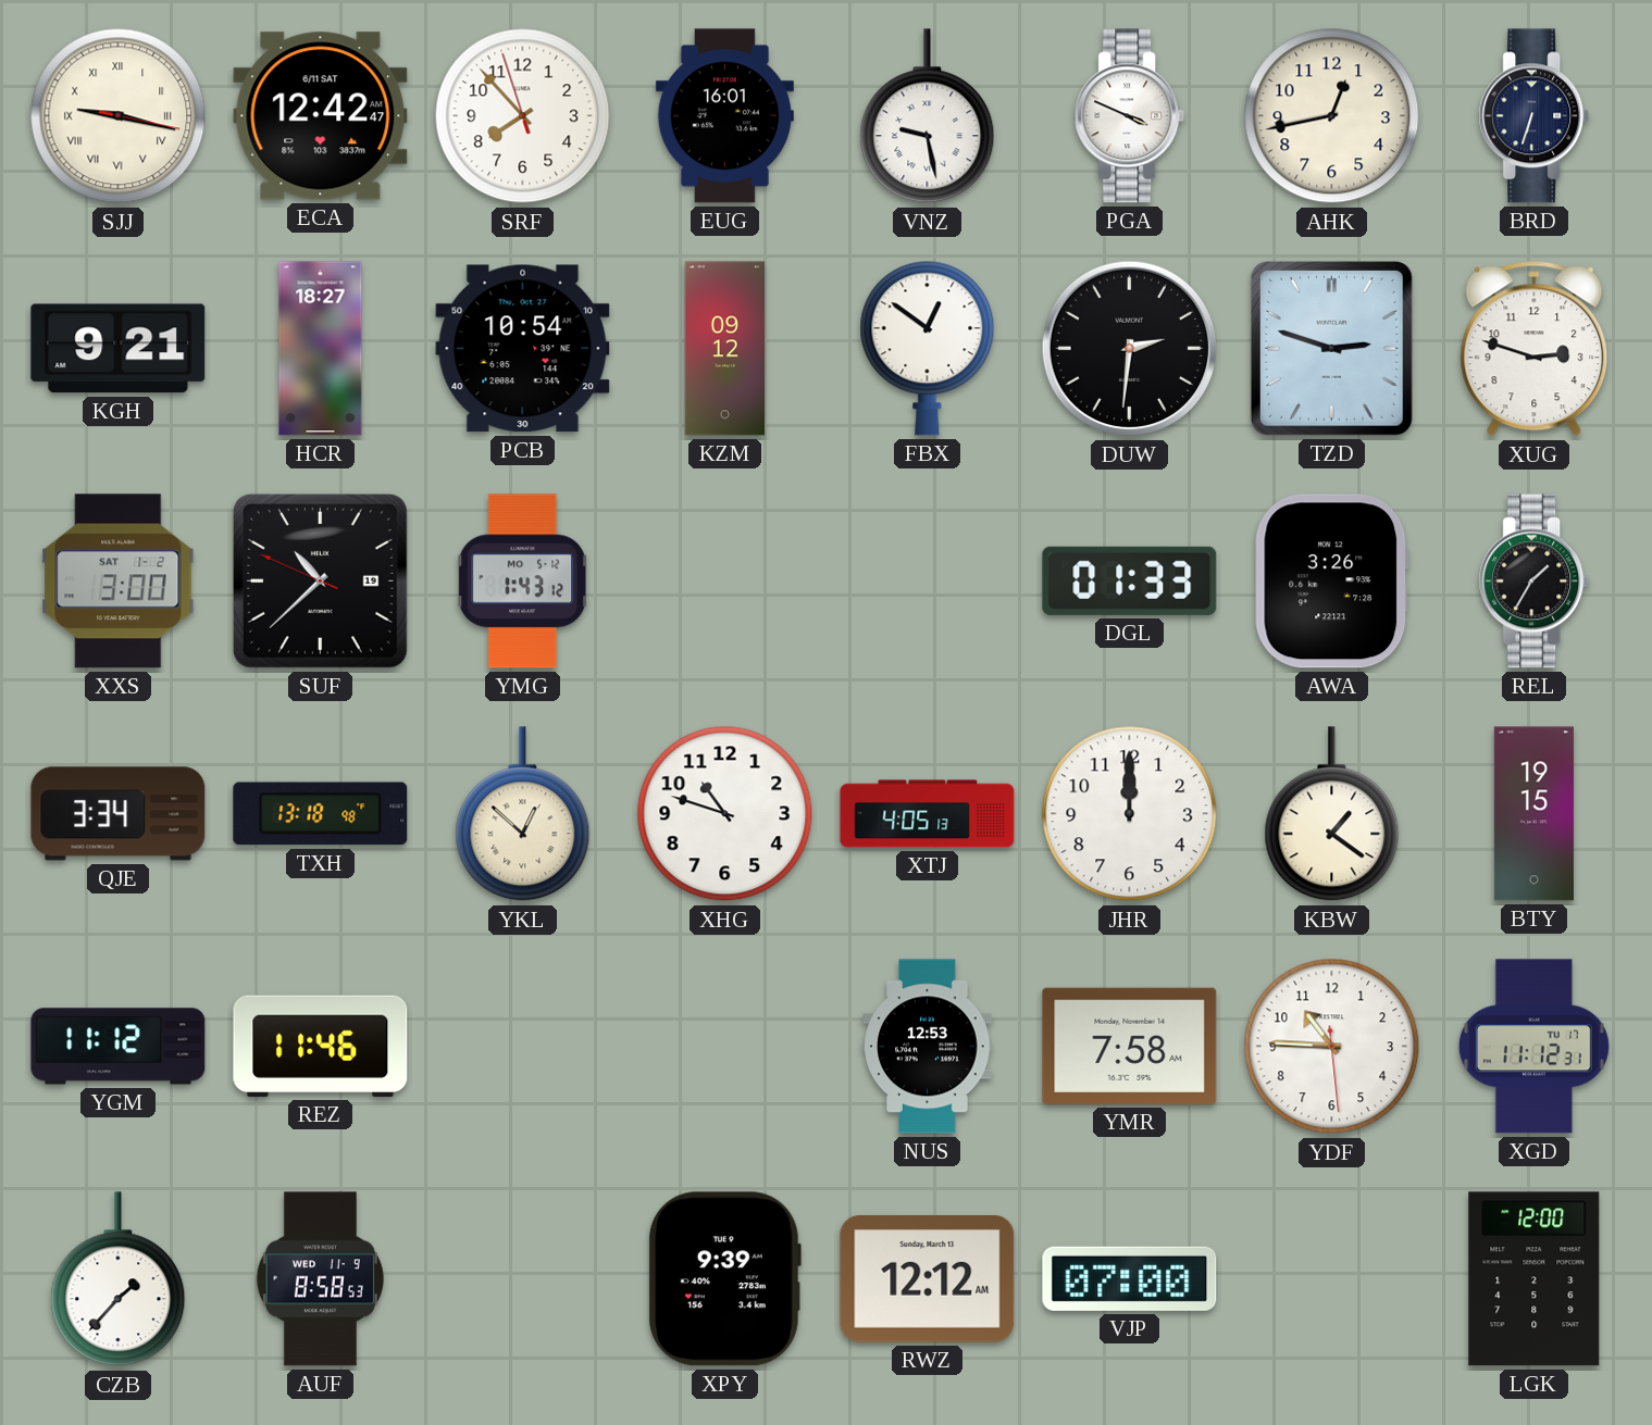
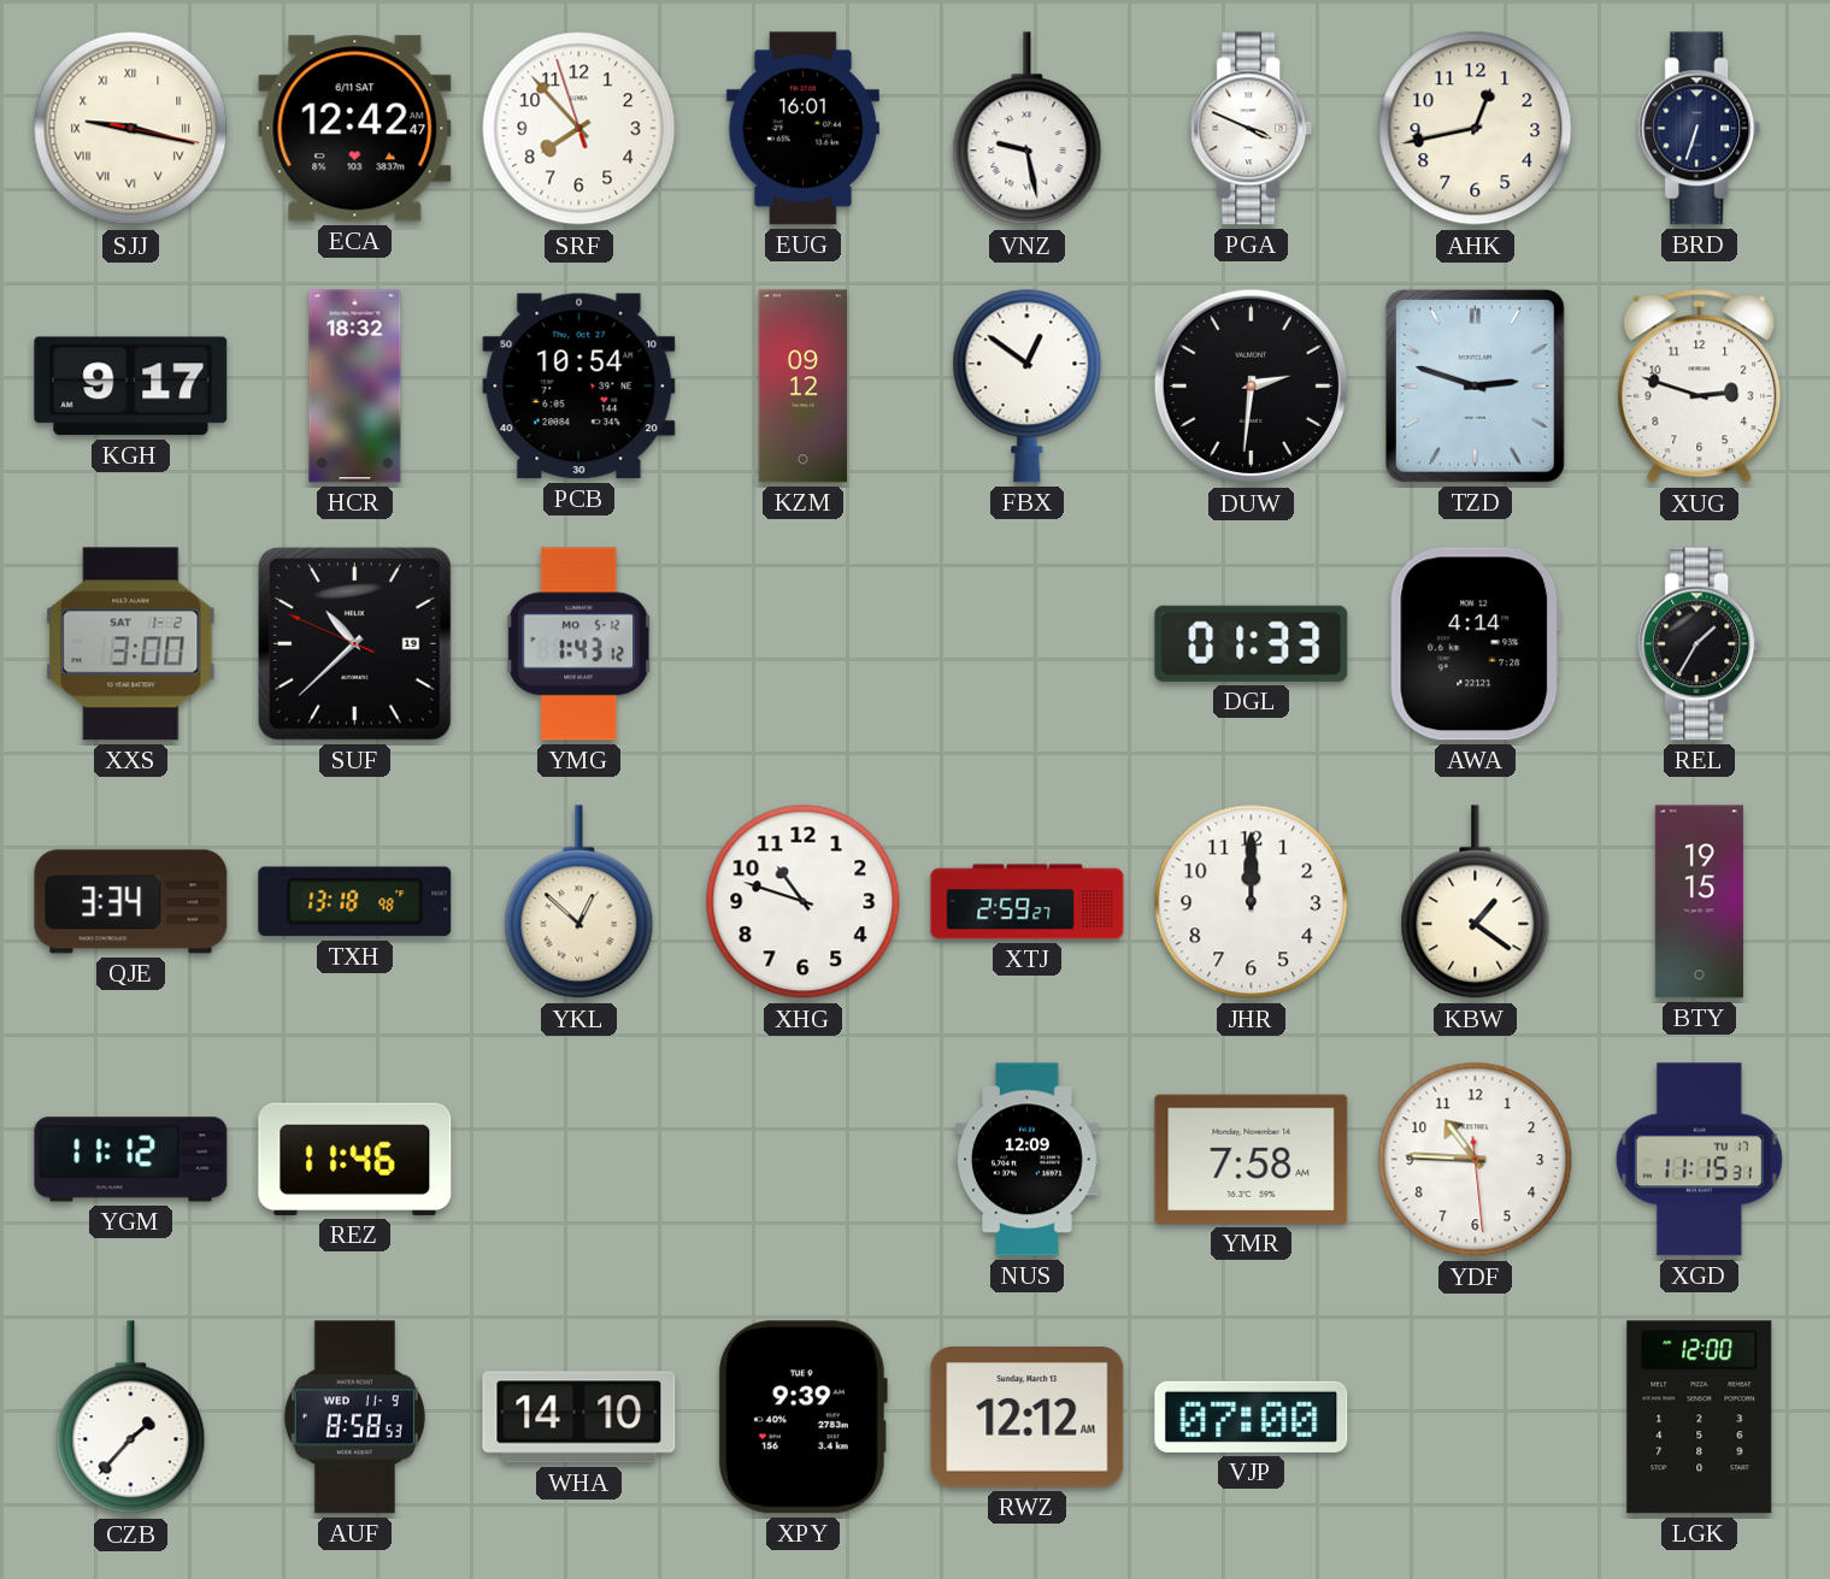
KGH: 9:21 -> 9:17 (131, 387)
HCR: 18:27 -> 18:32 (355, 387)
AWA: 3:26 -> 4:14 (1476, 644)
XTJ: 4:05 -> 2:59 (1028, 902)
NUS: 12:53 -> 12:09 (1028, 1160)
XGD: 11:12 -> 11:15 (1699, 1160)
WHA: none -> 14:10 (579, 1418)
